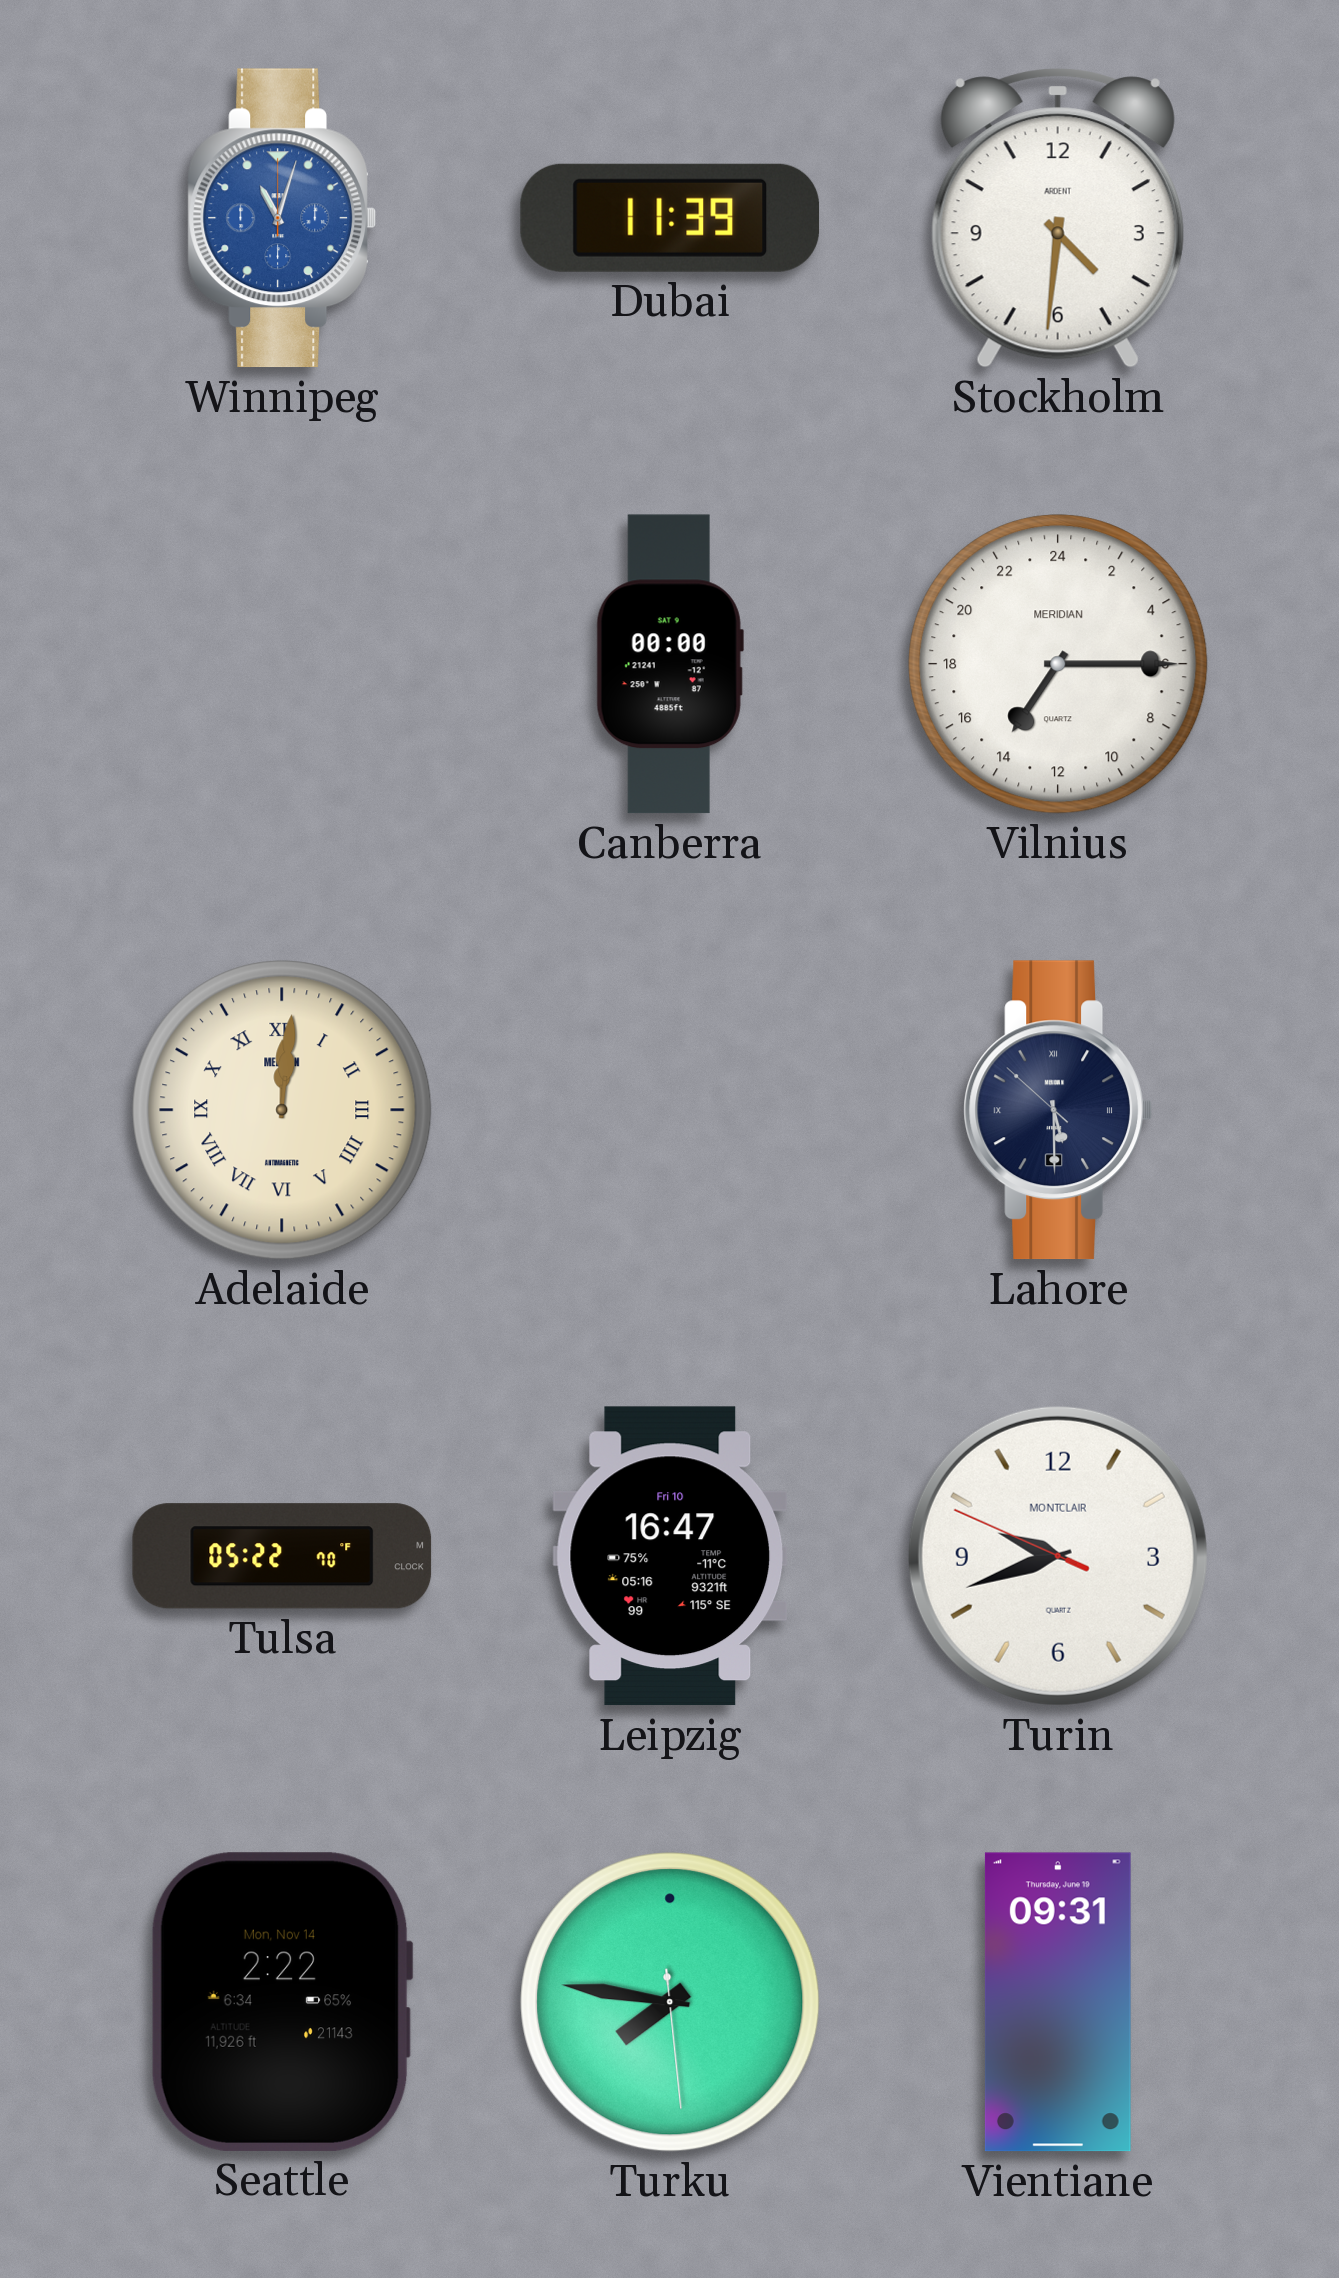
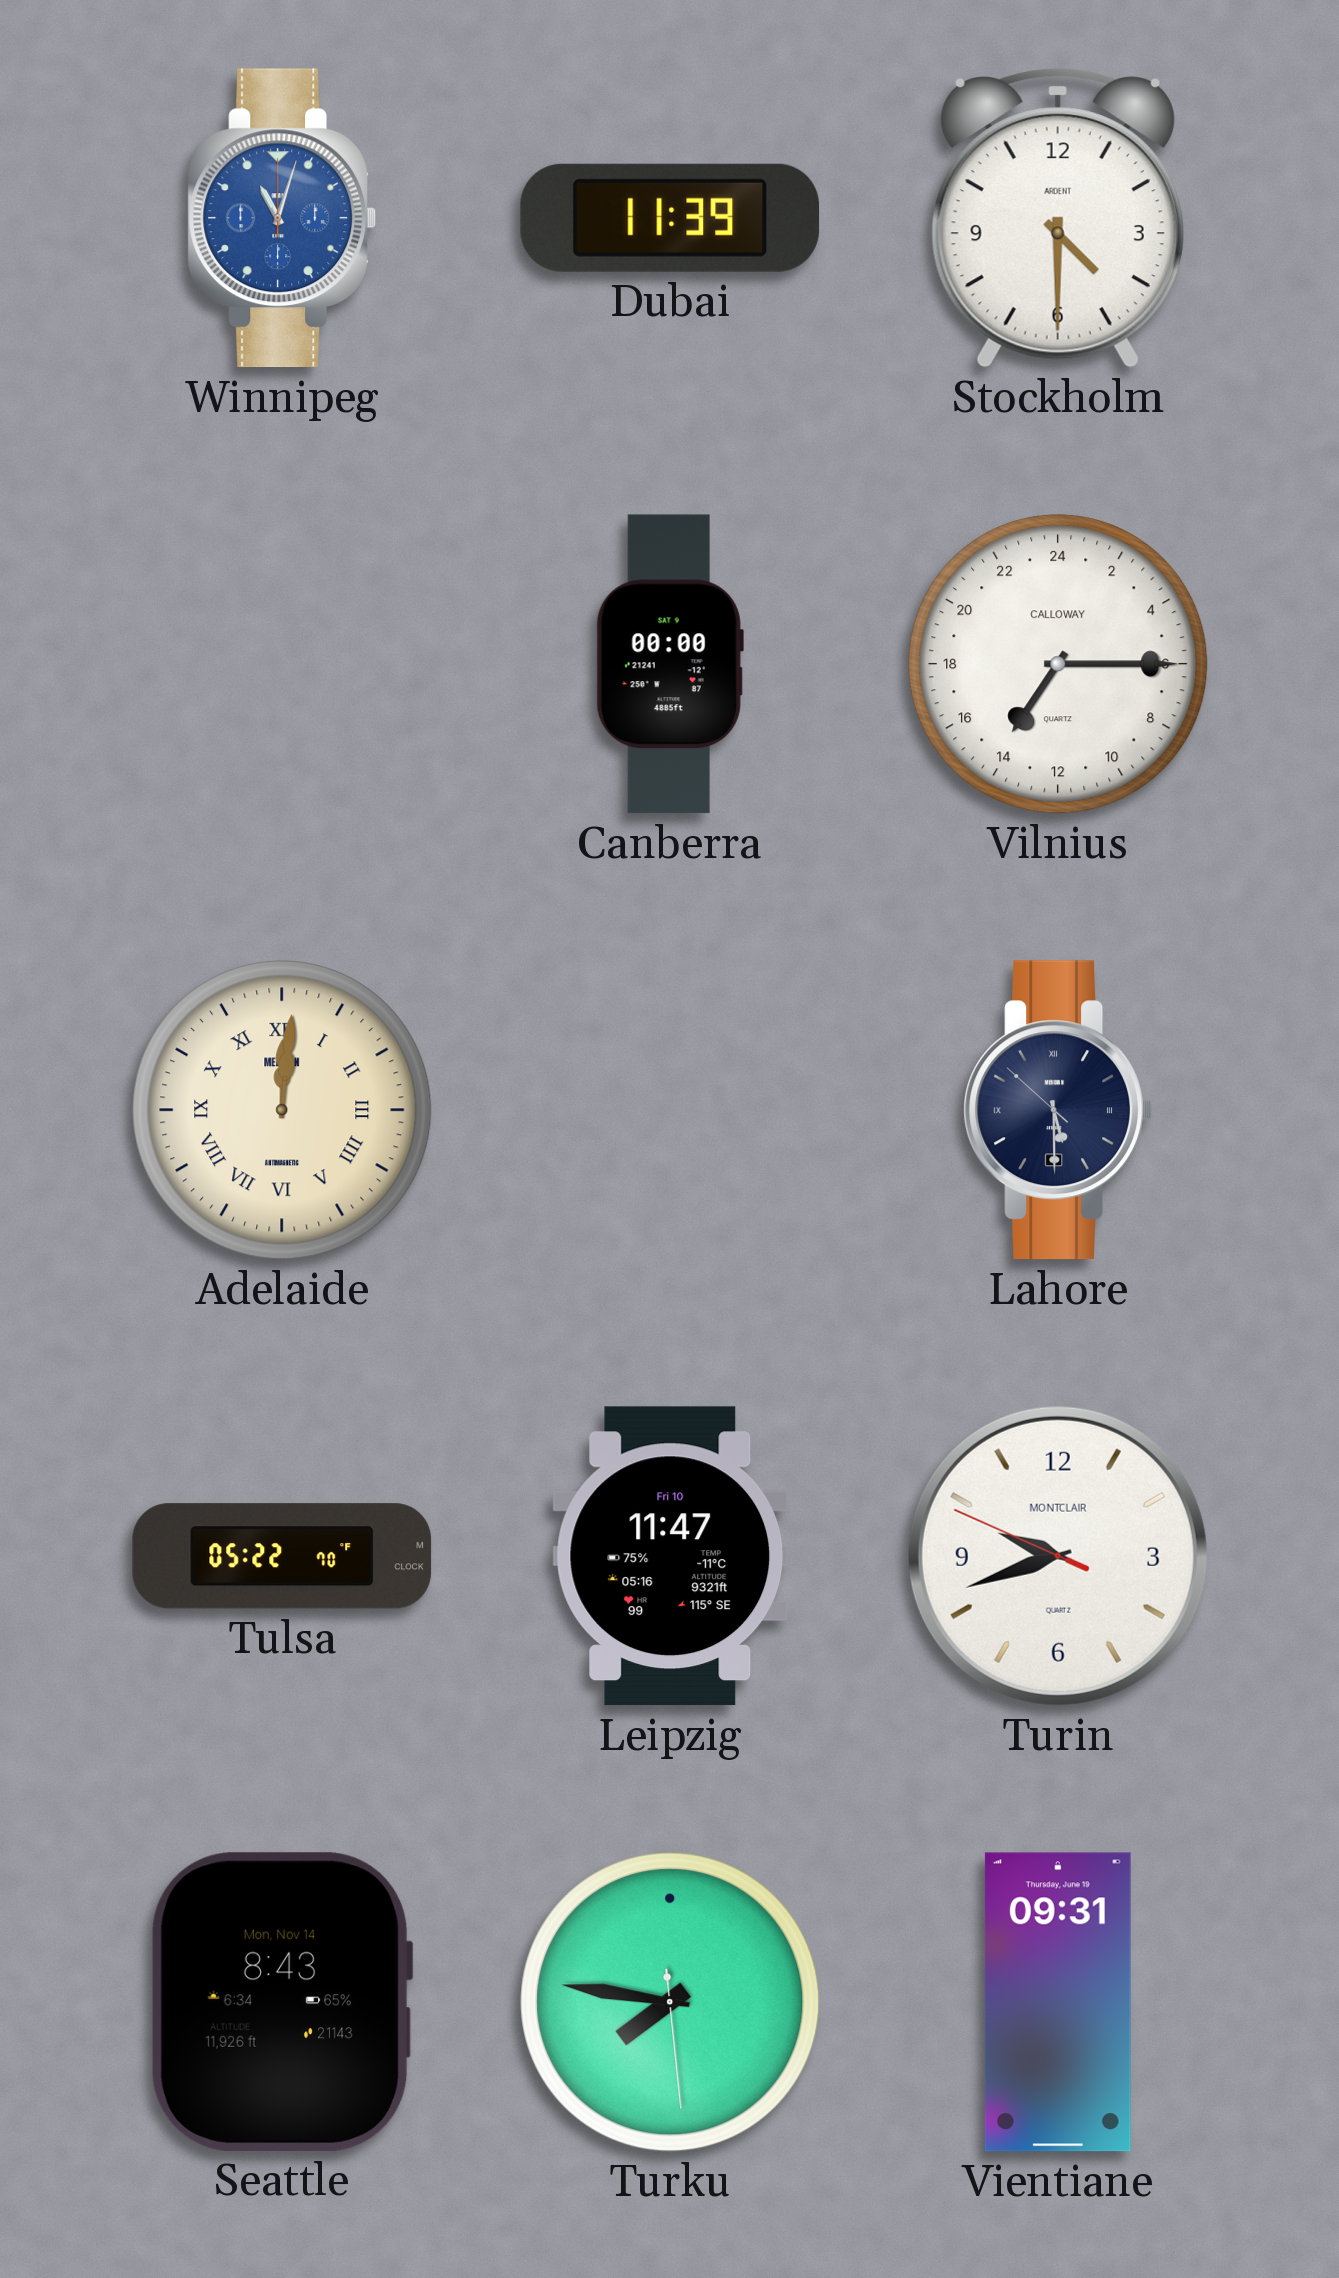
Stockholm: 4:31 -> 4:30 (1058, 218)
Vilnius brand: MERIDIAN -> CALLOWAY (1058, 664)
Leipzig: 16:47 -> 11:47 (670, 1556)
Seattle: 2:22 -> 8:43 (282, 2002)
